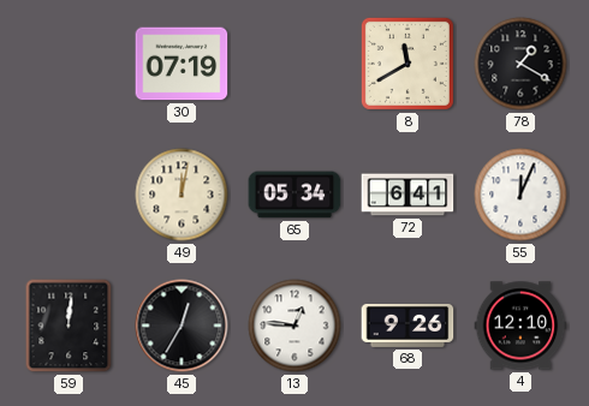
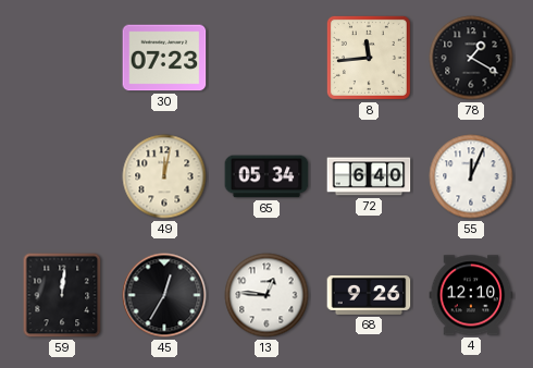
30: 07:19 -> 07:23 (164, 58)
8: 11:40 -> 11:44 (369, 58)
72: 6:41 -> 6:40 (369, 176)
